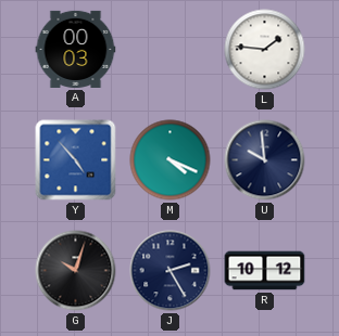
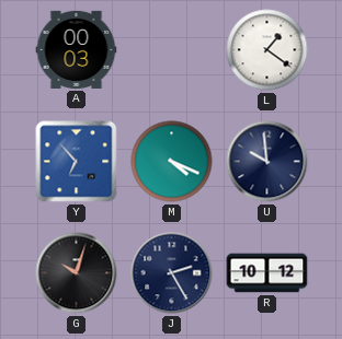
L: 1:46 -> 1:21 (267, 50)
Y: 4:53 -> 6:53 (77, 162)
